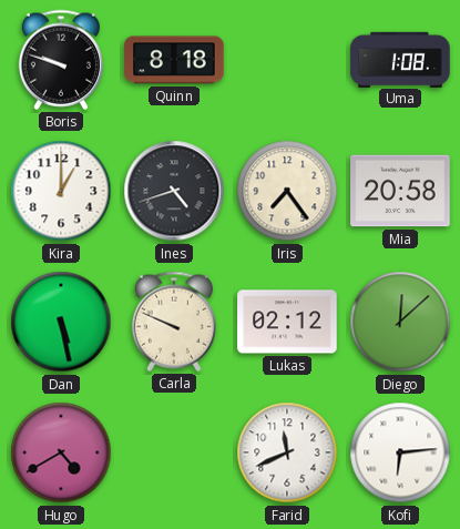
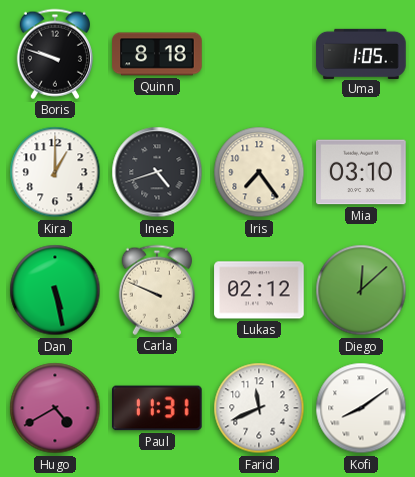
Uma: 1:08 -> 1:05 (361, 53)
Mia: 20:58 -> 03:10 (361, 172)
Paul: none -> 11:31 (158, 408)
Kofi: 6:14 -> 8:09 (361, 408)
